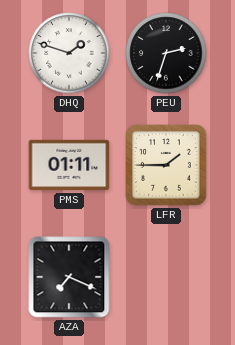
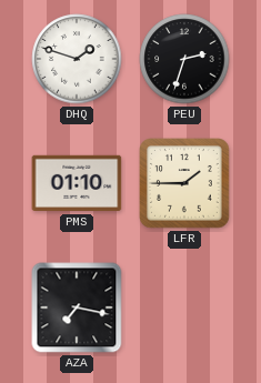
PMS: 01:11 -> 01:10 (77, 183)
AZA: 7:19 -> 7:17 (77, 308)
